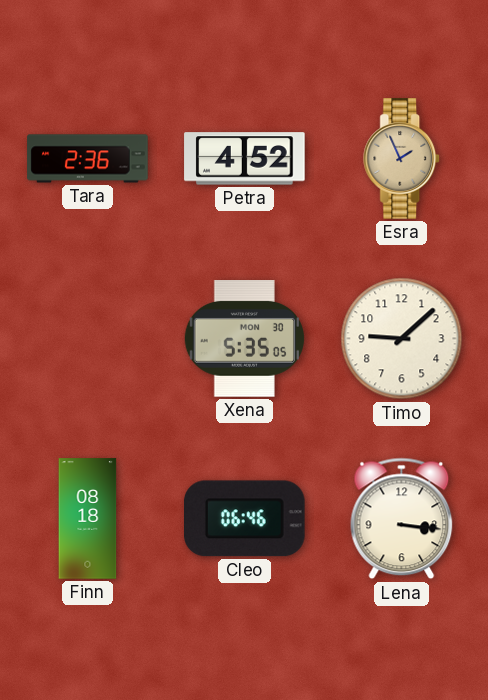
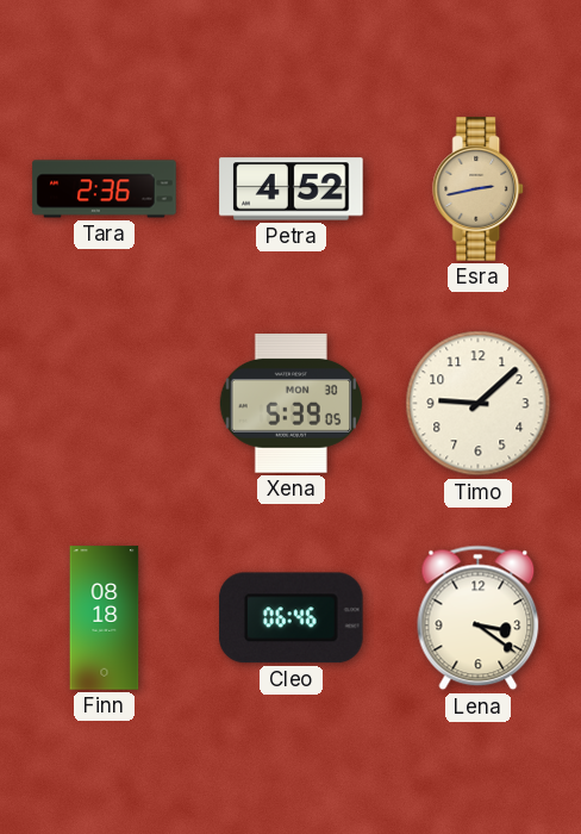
Esra: 1:56 -> 2:43 (479, 189)
Xena: 5:35 -> 5:39 (290, 404)
Lena: 3:16 -> 3:21 (479, 618)
